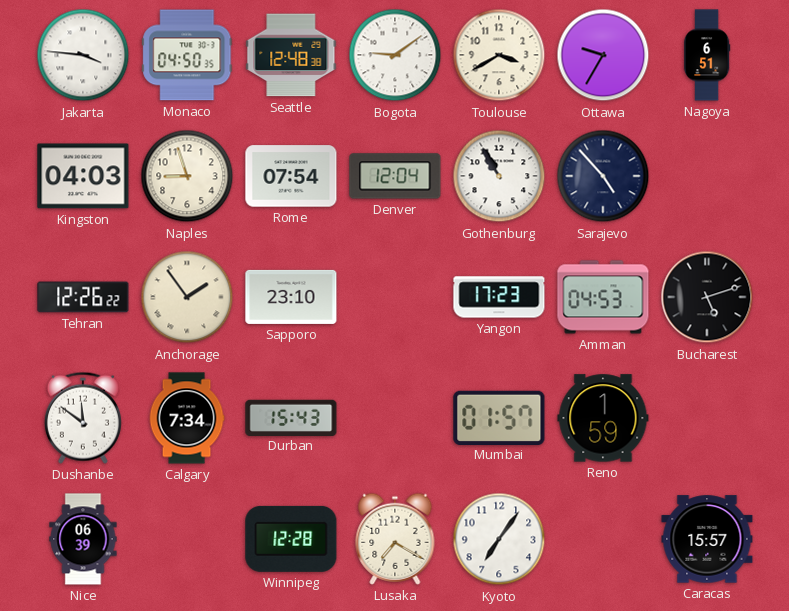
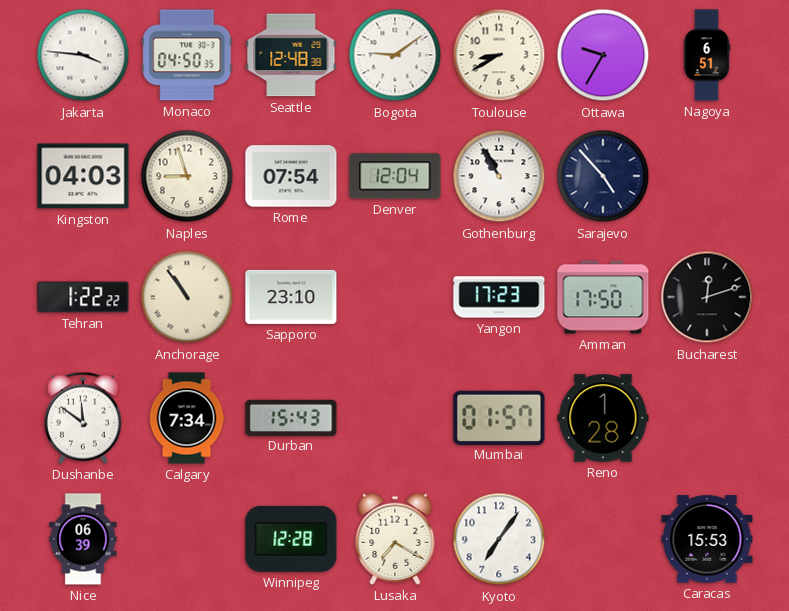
Toulouse: 3:40 -> 8:40 (499, 55)
Tehran: 12:26 -> 1:22 (83, 297)
Anchorage: 1:54 -> 10:54 (187, 297)
Amman: 04:53 -> 17:50 (603, 297)
Bucharest: 5:12 -> 12:12 (707, 297)
Reno: 1:59 -> 1:28 (603, 418)
Caracas: 15:57 -> 15:53 (707, 539)
